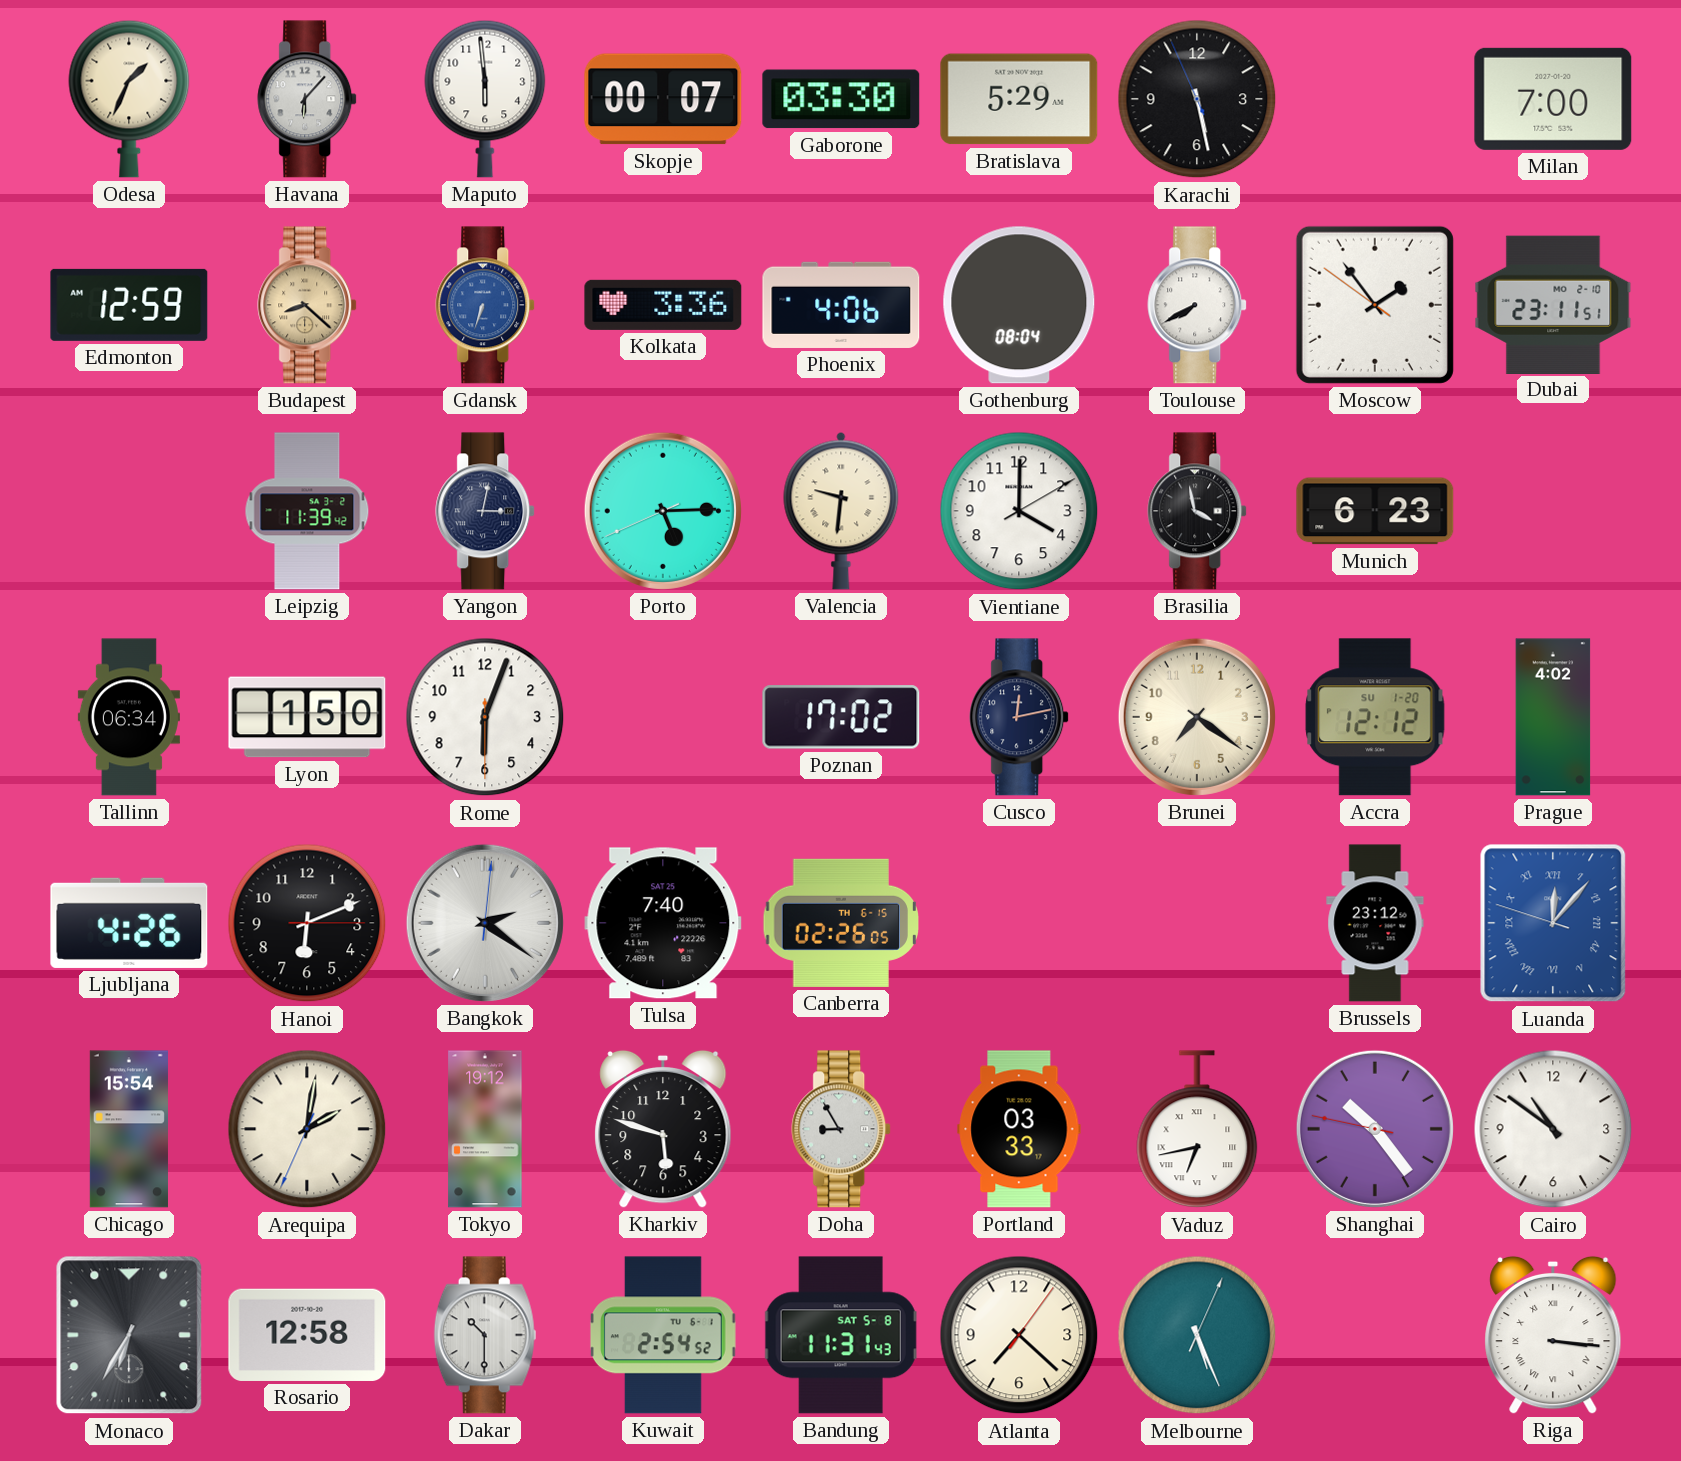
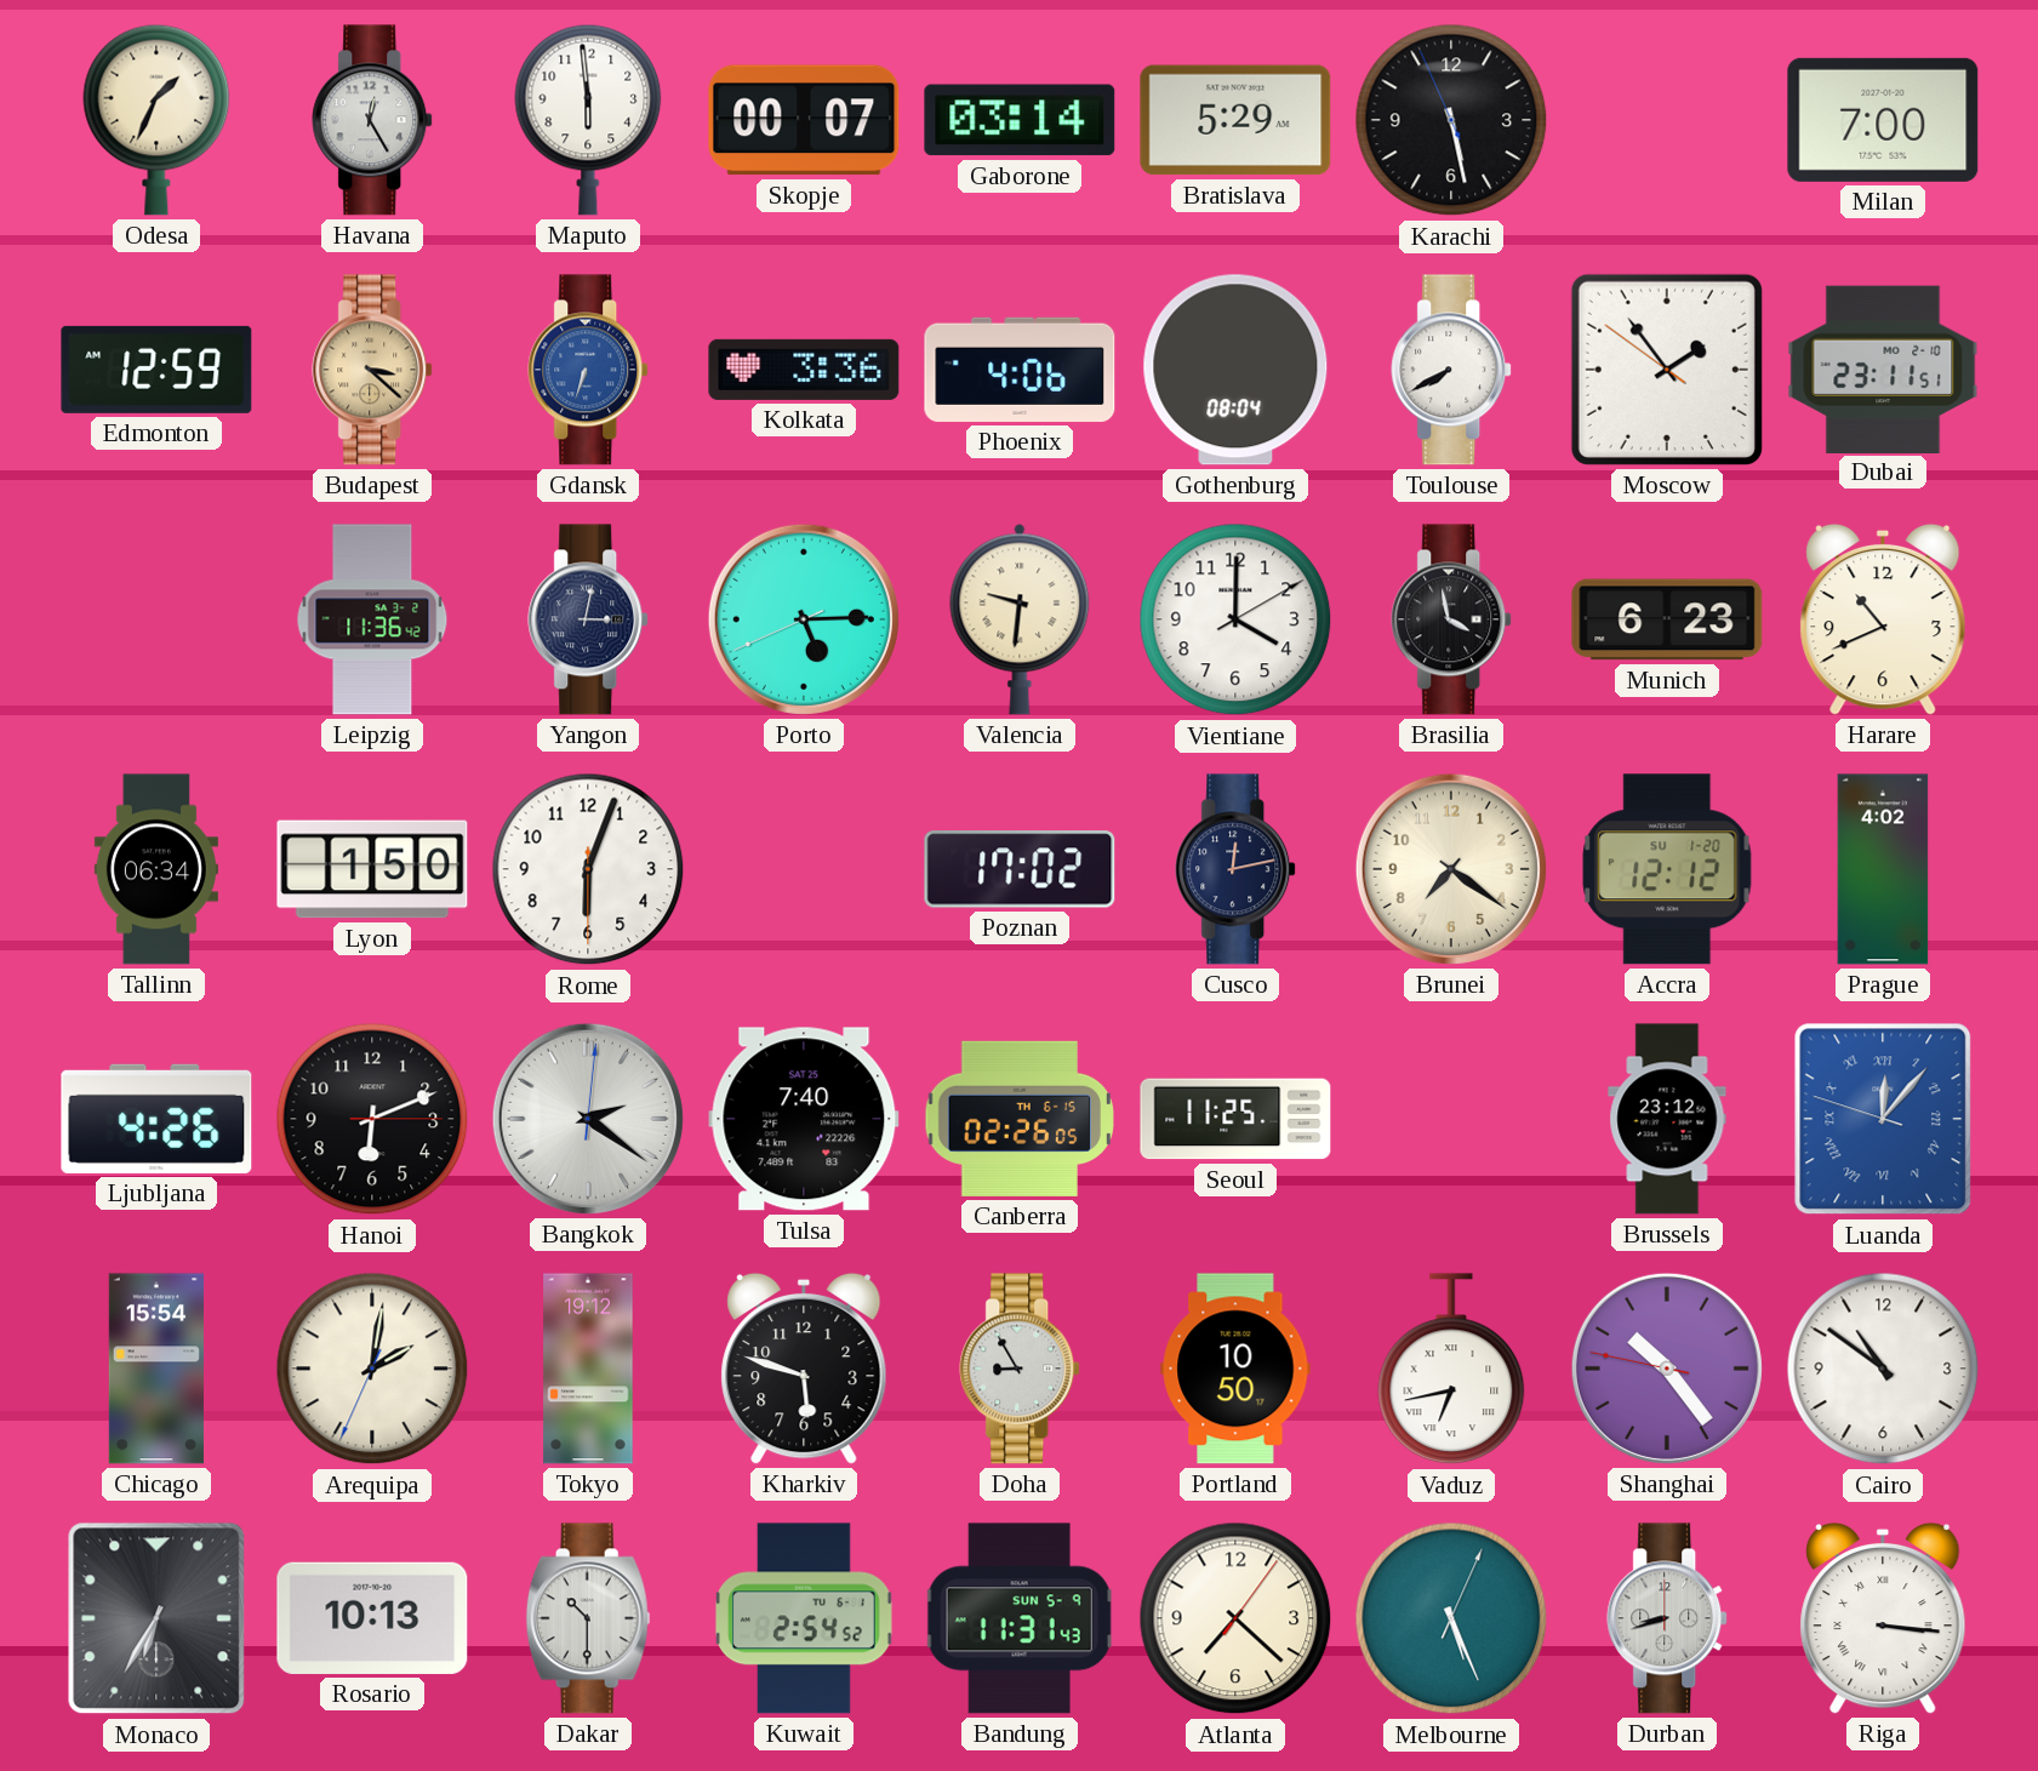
Havana: 6:07 -> 12:25 (373, 120)
Gaborone: 03:30 -> 03:14 (1020, 120)
Budapest: 8:22 -> 3:22 (373, 370)
Leipzig: 11:39 -> 11:36 (372, 619)
Harare: none -> 10:41 (1883, 619)
Seoul: none -> 11:25 (1235, 1119)
Portland: 03:33 -> 10:50 (1235, 1369)
Rosario: 12:58 -> 10:13 (372, 1618)
Bandung date: SAT 5-8 -> SUN 5-9 (1020, 1618)
Durban: none -> 8:42 (1668, 1618)
